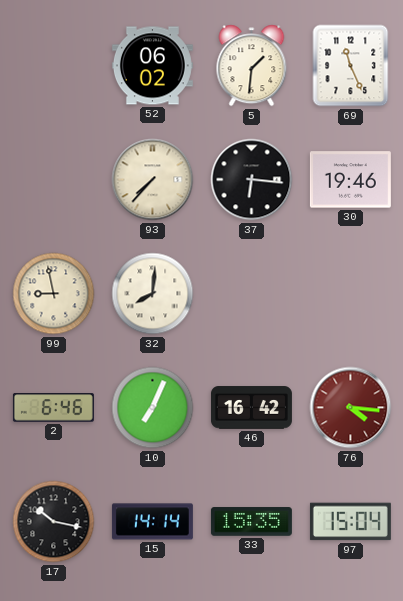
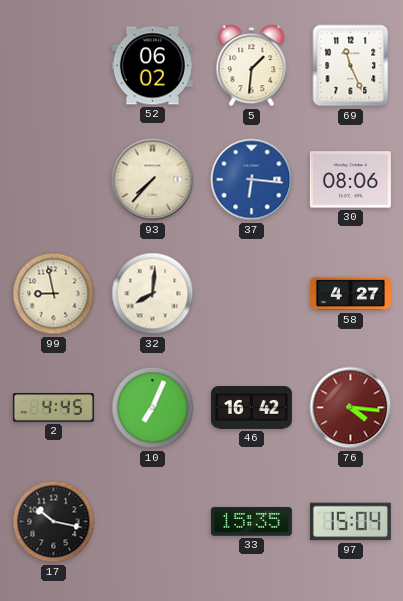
37 dial: black -> blue (252, 180)
30: 19:46 -> 08:06 (350, 180)
58: none -> 4:27 (350, 294)
2: 6:46 -> 4:45 (53, 408)
15: 14:14 -> none (152, 522)
